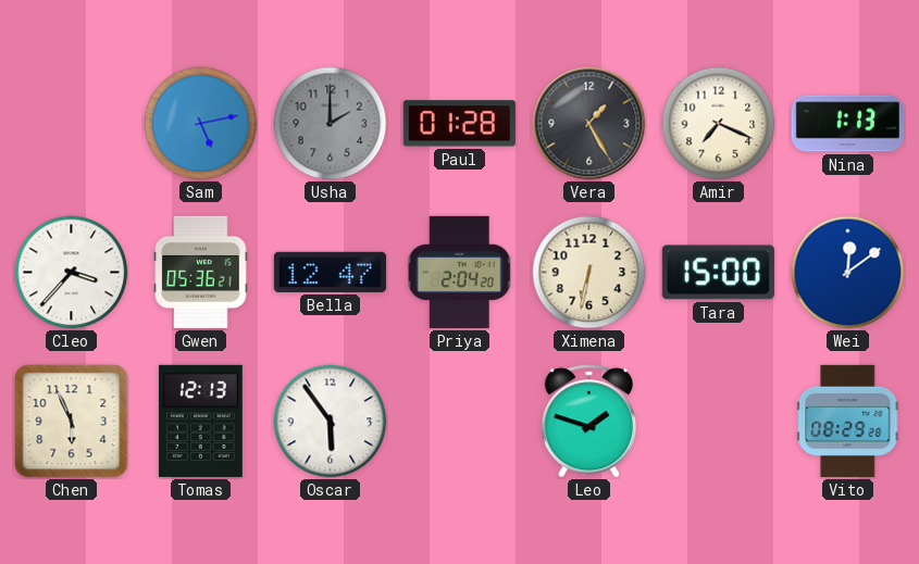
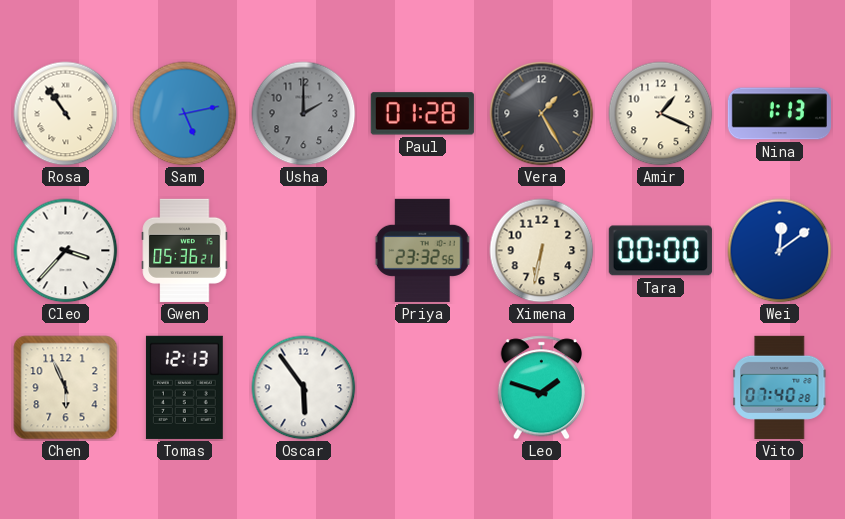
Rosa: none -> 10:54 (66, 114)
Amir: 7:19 -> 1:19 (661, 114)
Bella: 12:47 -> none (330, 272)
Priya: 2:04 -> 23:32 (423, 250)
Tara: 15:00 -> 00:00 (660, 251)
Vito: 08:29 -> 07:40 (780, 387)
